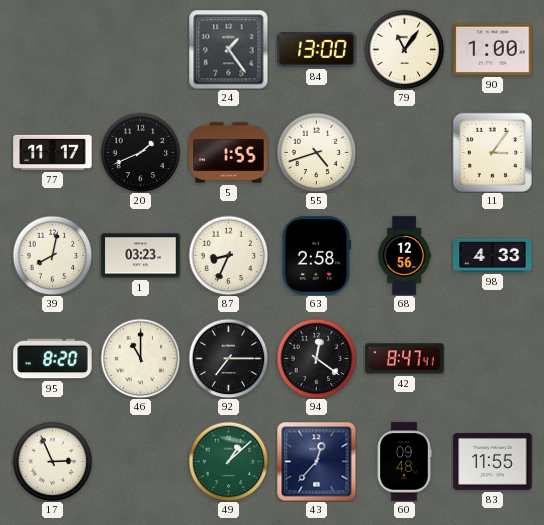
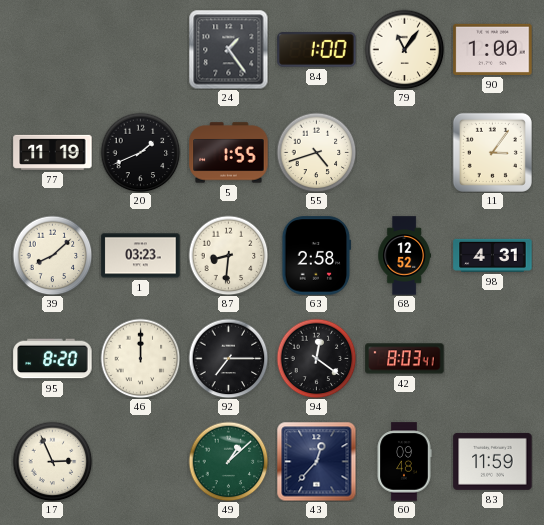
84: 13:00 -> 1:00 (317, 50)
77: 11:17 -> 11:19 (53, 152)
39: 8:02 -> 8:08 (52, 255)
87: 8:34 -> 8:31 (228, 255)
68: 12:56 -> 12:52 (405, 256)
98: 4:33 -> 4:31 (493, 255)
46: 11:00 -> 12:00 (140, 358)
42: 8:47 -> 8:03 (405, 359)
83: 11:55 -> 11:59 (493, 461)
